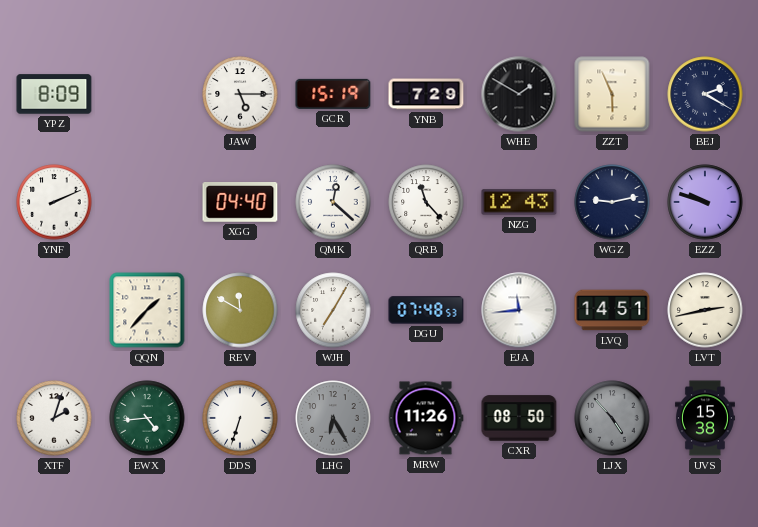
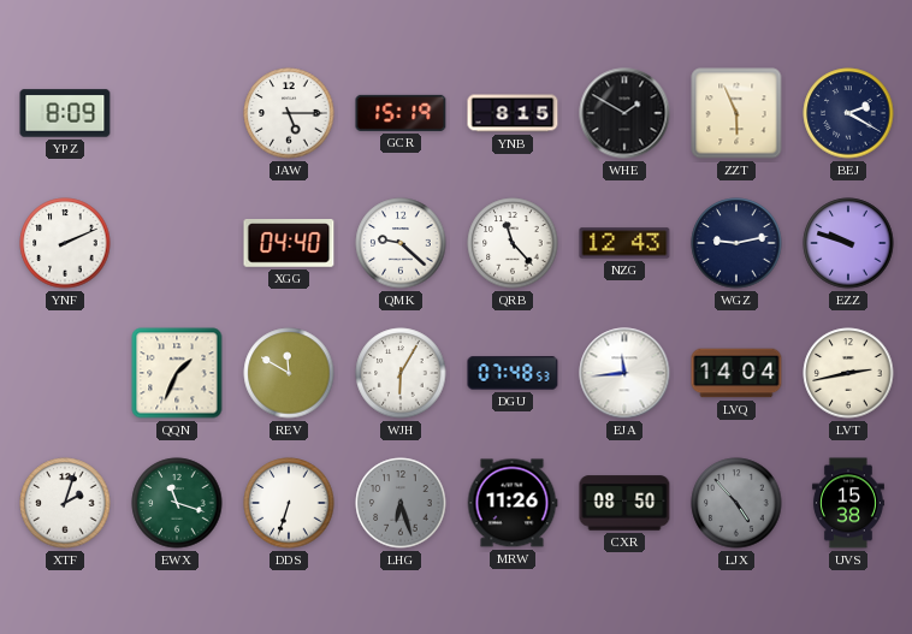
YNB: 7:29 -> 8:15 (513, 113)
QMK: 12:22 -> 9:22 (401, 243)
QQN: 1:37 -> 1:34 (177, 373)
WJH: 7:05 -> 6:05 (401, 373)
LVQ: 14:51 -> 14:04 (736, 373)
EWX: 4:44 -> 11:18 (177, 503)
LHG: 6:25 -> 6:27 (401, 503)
